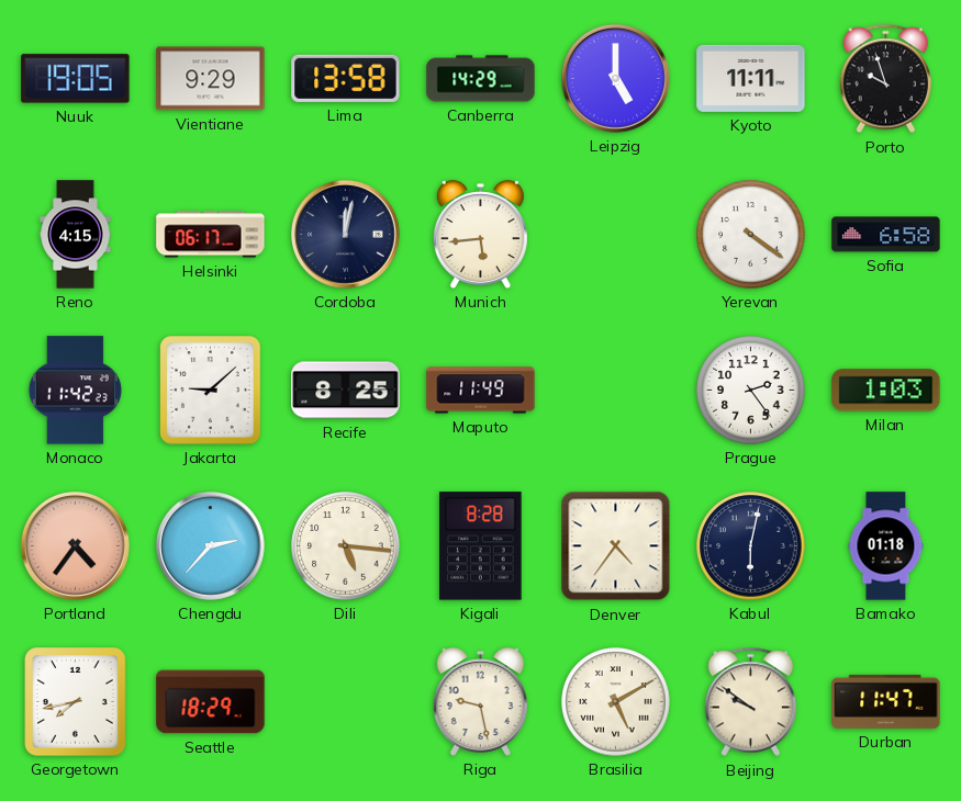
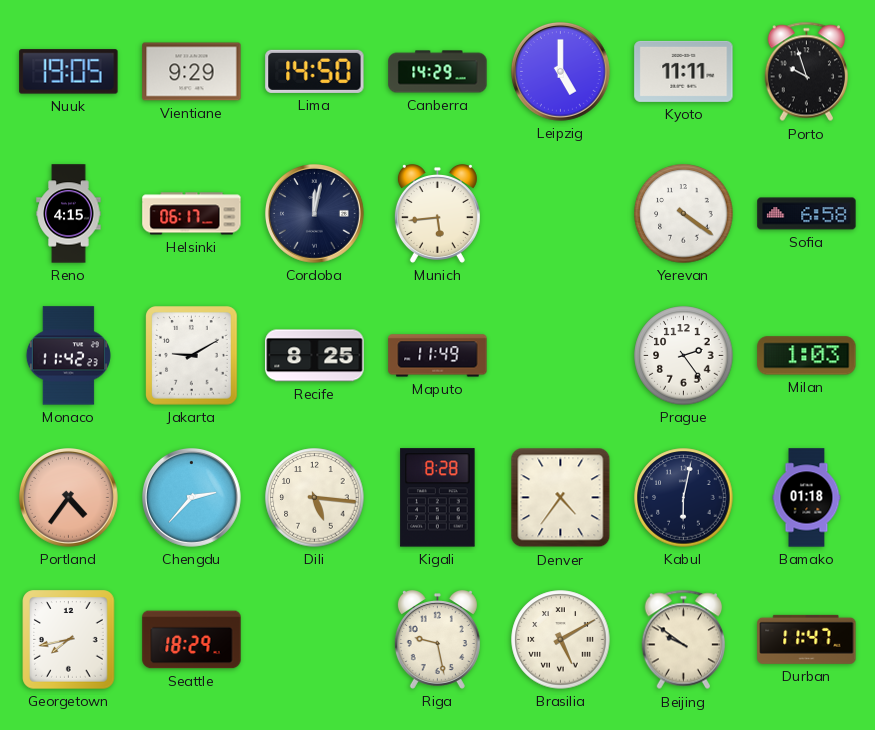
Lima: 13:58 -> 14:50 (315, 71)
Jakarta: 9:08 -> 9:10 (192, 356)
